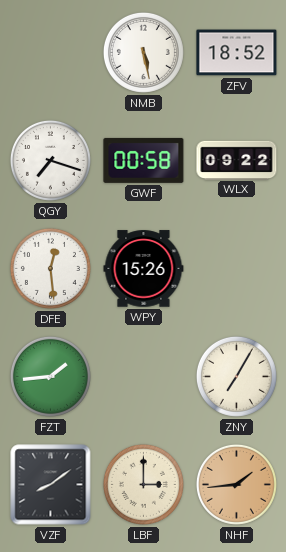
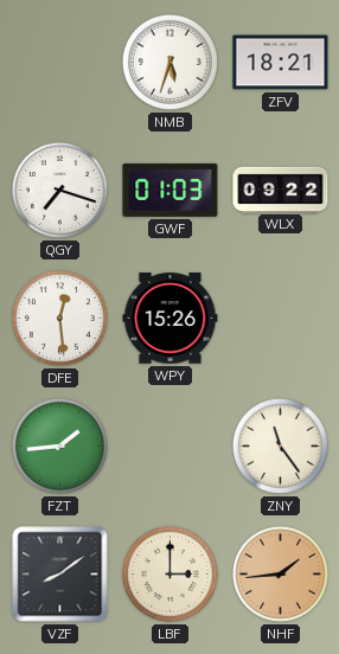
NMB: 5:28 -> 5:33 (170, 62)
ZFV: 18:52 -> 18:21 (281, 63)
GWF: 00:58 -> 01:03 (171, 190)
ZNY: 7:05 -> 11:24 (280, 445)
